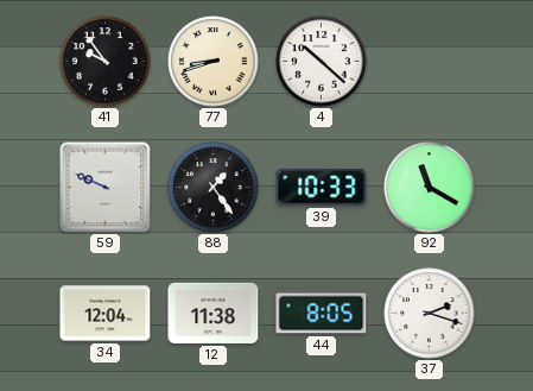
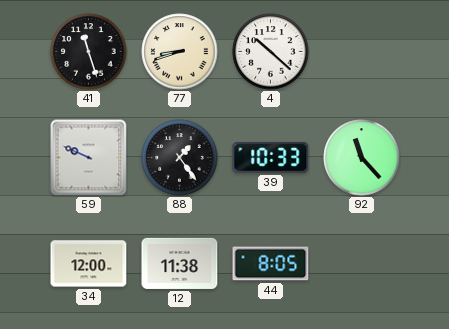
41: 9:54 -> 11:27 (89, 52)
92: 11:20 -> 11:23 (362, 158)
34: 12:04 -> 12:00 (89, 264)
37: 2:18 -> none (430, 314)
